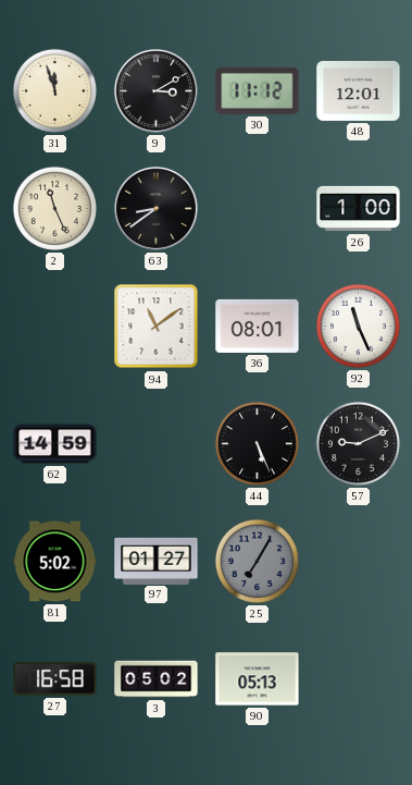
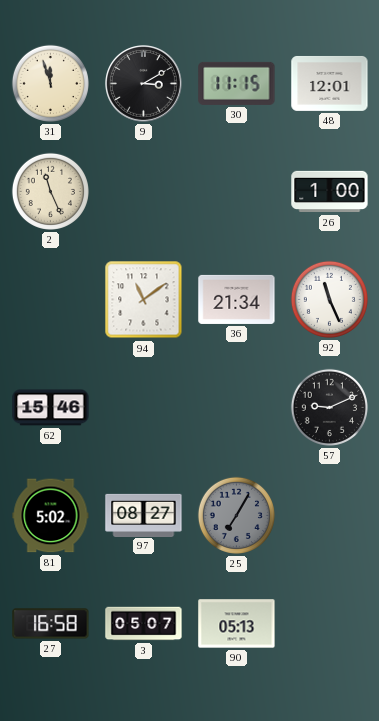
30: 11:12 -> 11:15 (237, 83)
63: 8:39 -> none (157, 209)
36: 08:01 -> 21:34 (237, 299)
62: 14:59 -> 15:46 (51, 408)
44: 5:26 -> none (257, 443)
97: 01:27 -> 08:27 (144, 515)
3: 05:02 -> 05:07 (144, 624)
